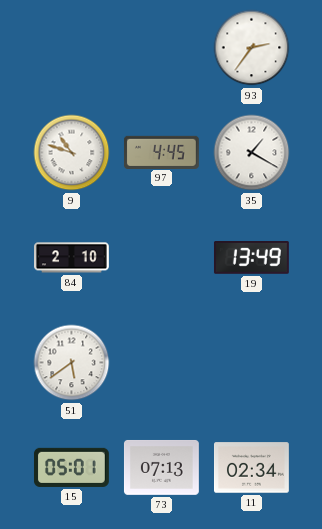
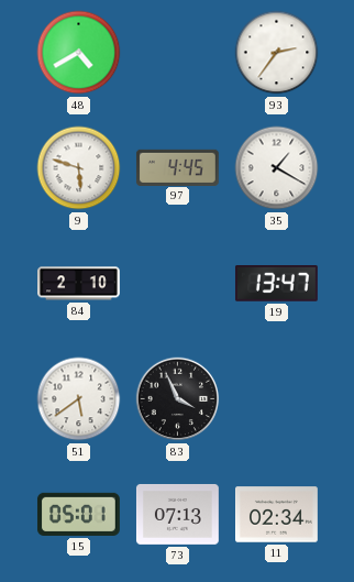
48: none -> 4:40 (79, 53)
9: 10:48 -> 5:48 (79, 168)
19: 13:49 -> 13:47 (276, 284)
83: none -> 3:56 (178, 399)
